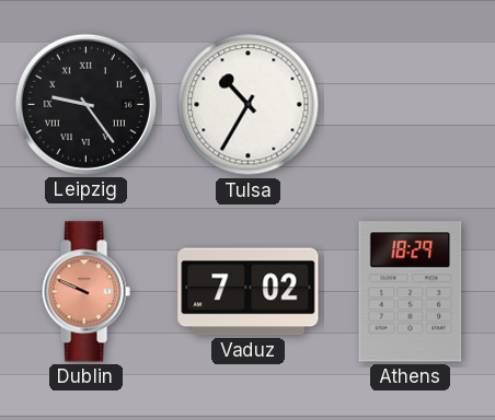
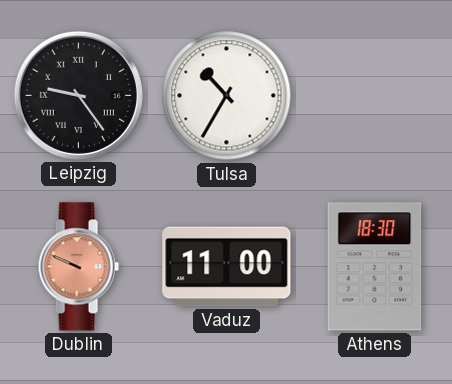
Vaduz: 7:02 -> 11:00 (227, 267)
Athens: 18:29 -> 18:30 (375, 267)
